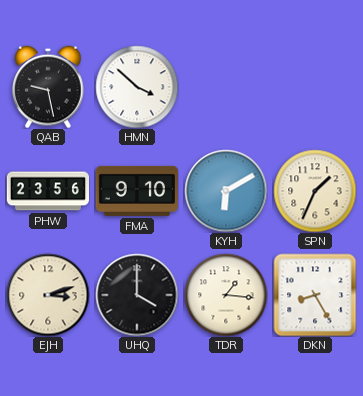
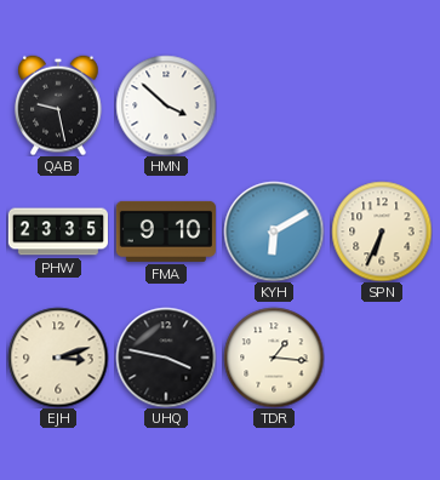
PHW: 23:56 -> 23:35 (57, 232)
SPN: 1:34 -> 6:34 (382, 232)
UHQ: 4:00 -> 3:47 (166, 358)
DKN: 8:25 -> none (315, 295)
